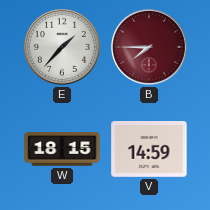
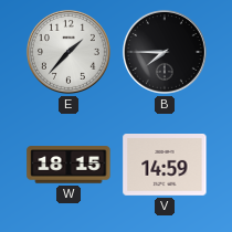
B dial: burgundy -> black (165, 52)
